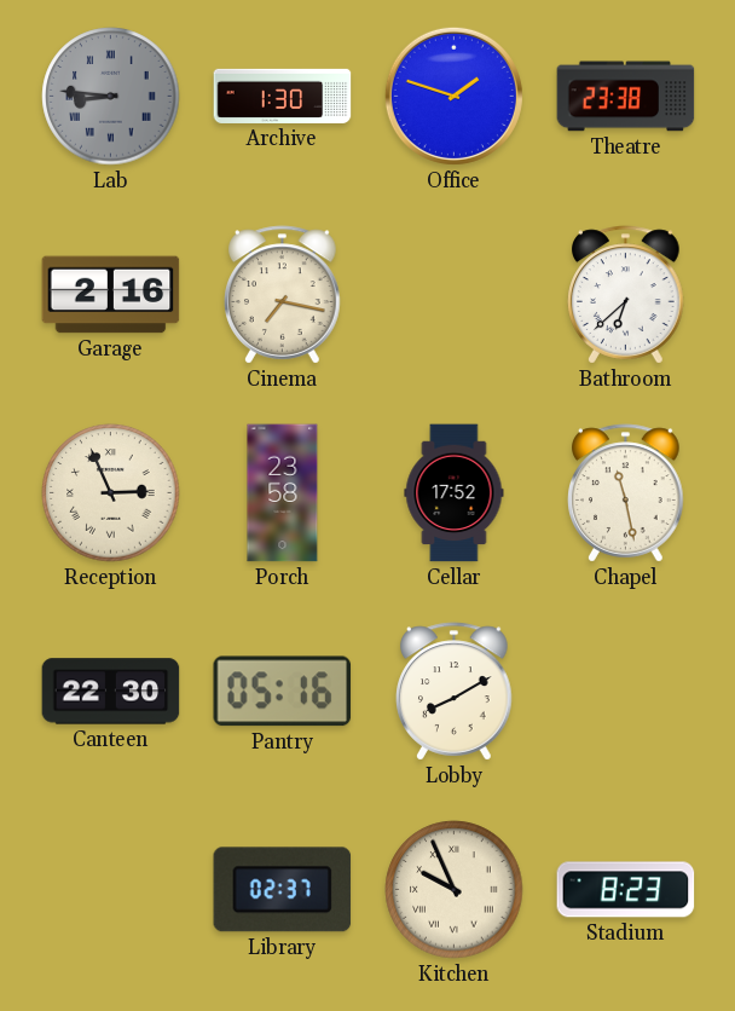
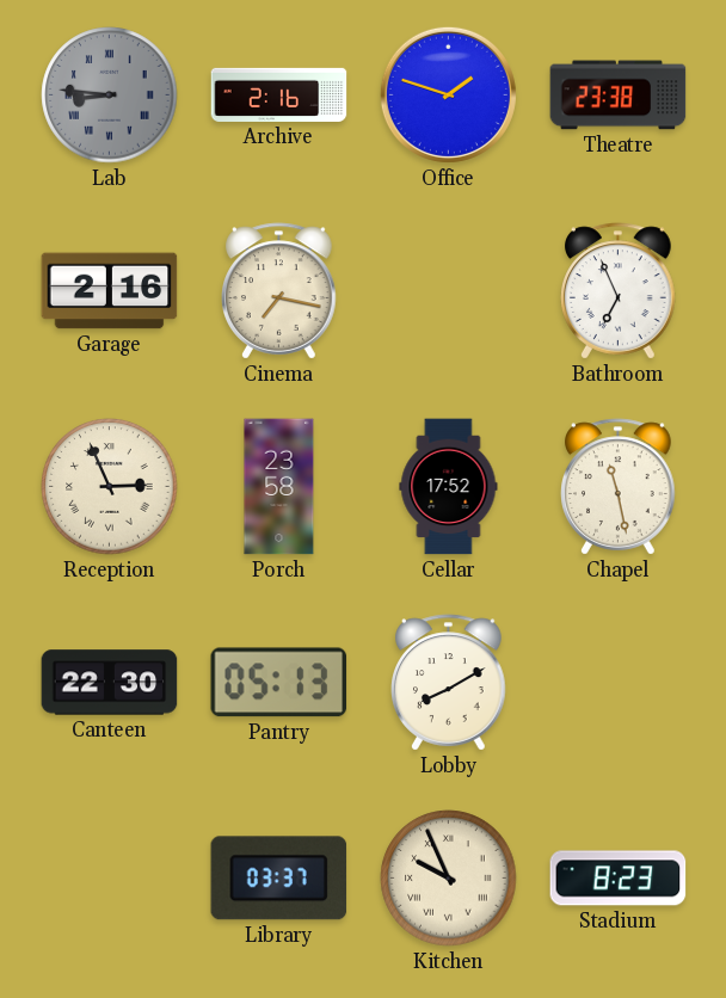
Archive: 1:30 -> 2:16 (279, 94)
Bathroom: 6:38 -> 6:56 (619, 291)
Pantry: 05:16 -> 05:13 (279, 683)
Library: 02:37 -> 03:37 (279, 879)
